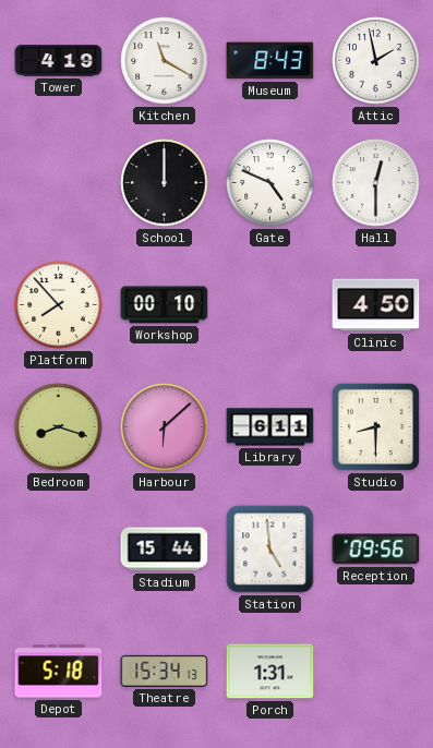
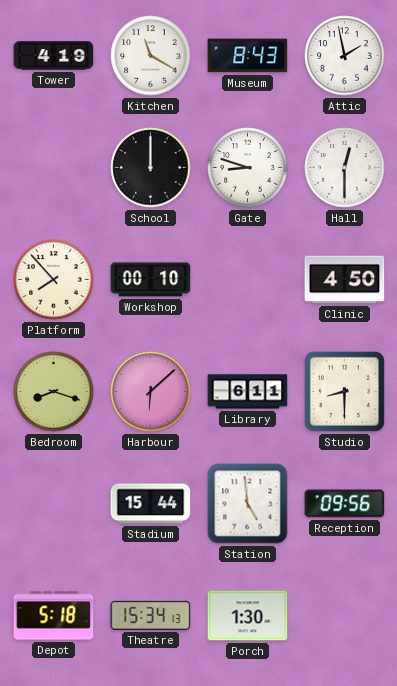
Gate: 4:49 -> 8:48 (248, 168)
Porch: 1:31 -> 1:30 (248, 616)
